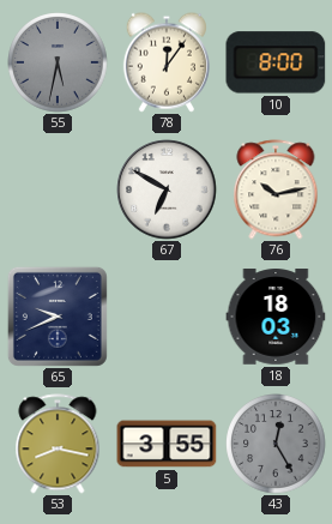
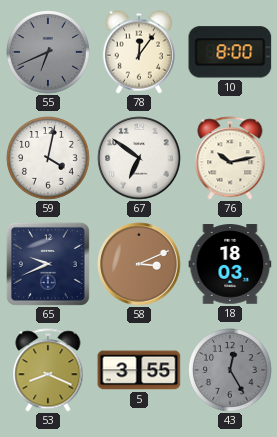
55: 5:32 -> 6:41 (48, 52)
59: none -> 4:02 (48, 158)
67: 6:50 -> 6:51 (139, 158)
58: none -> 3:11 (139, 264)
53: 8:17 -> 8:19 (48, 370)
